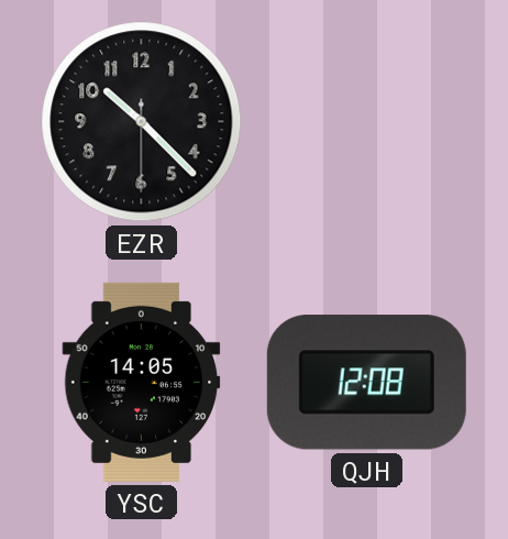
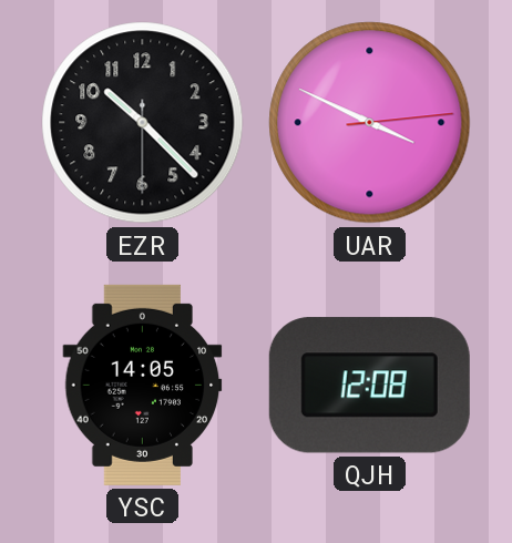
UAR: none -> 3:49 (370, 123)
